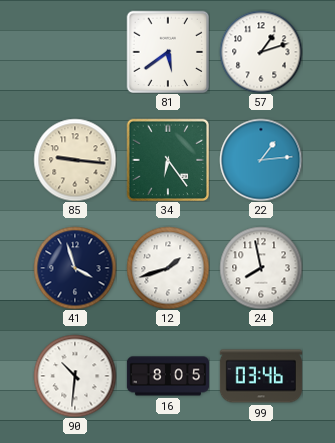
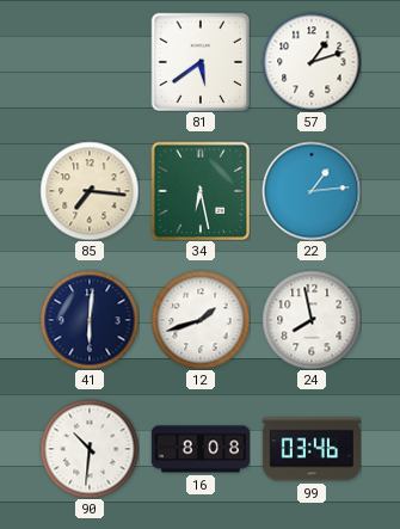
85: 9:16 -> 7:16 (90, 191)
34: 6:24 -> 6:28 (201, 191)
41: 3:57 -> 6:01 (90, 320)
16: 8:05 -> 8:08 (199, 449)
